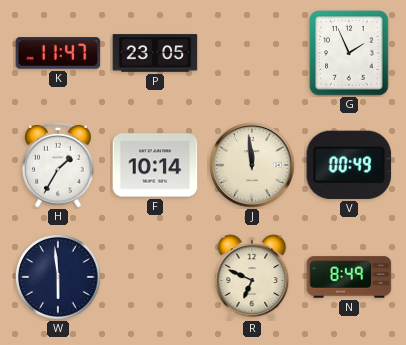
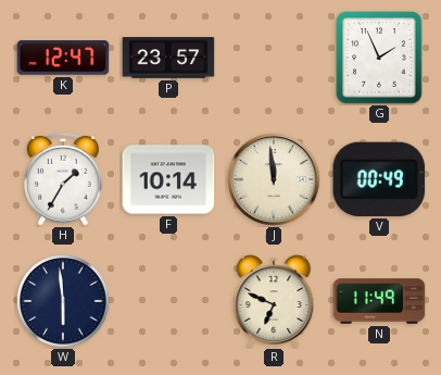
K: 11:47 -> 12:47 (63, 58)
P: 23:05 -> 23:57 (168, 58)
N: 8:49 -> 11:49 (379, 301)
